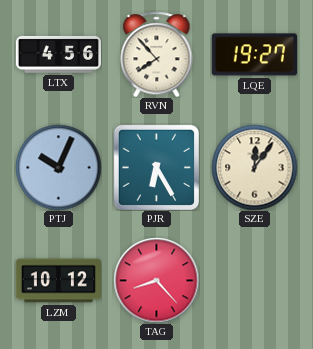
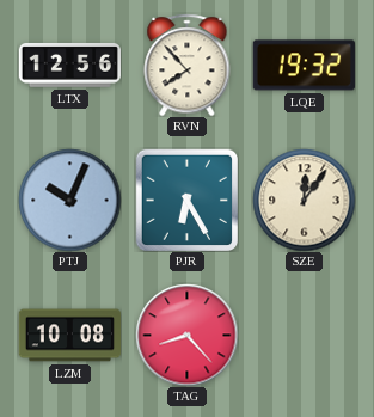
LTX: 4:56 -> 12:56 (69, 66)
LQE: 19:27 -> 19:32 (304, 66)
LZM: 10:12 -> 10:08 (69, 336)
